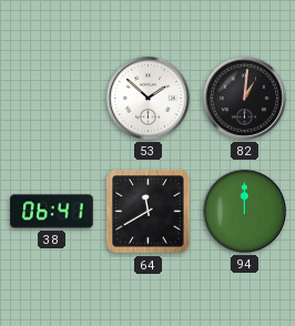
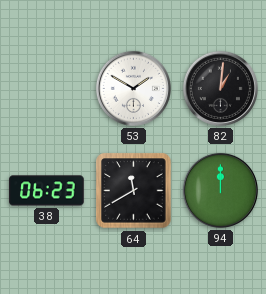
53: 1:52 -> 1:50 (133, 88)
38: 06:41 -> 06:23 (47, 191)
